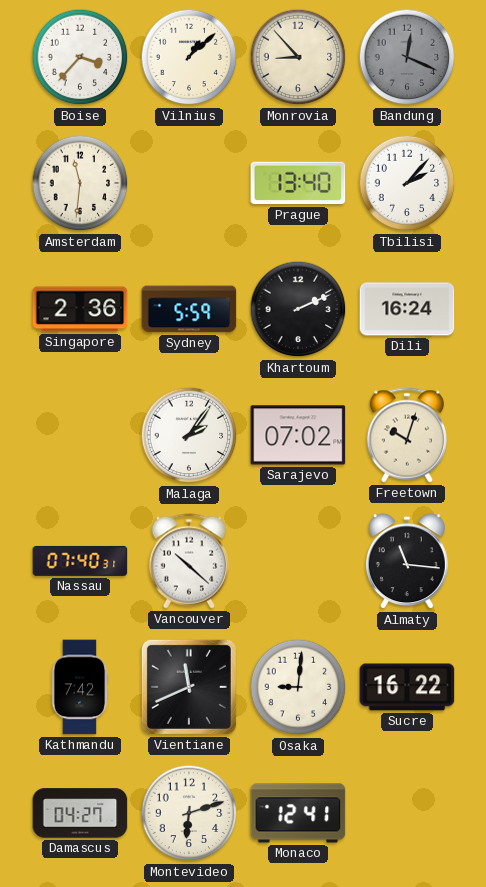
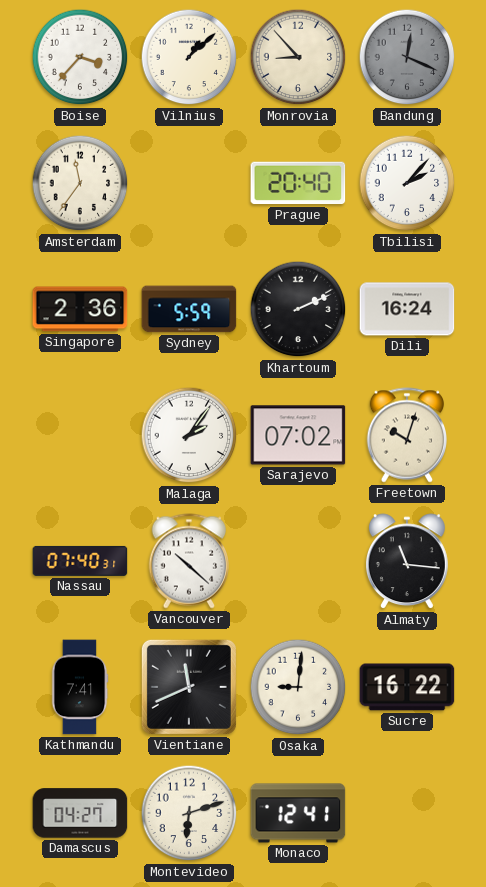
Amsterdam: 11:31 -> 11:36 (80, 183)
Prague: 13:40 -> 20:40 (298, 183)
Kathmandu: 7:42 -> 7:41 (80, 687)
